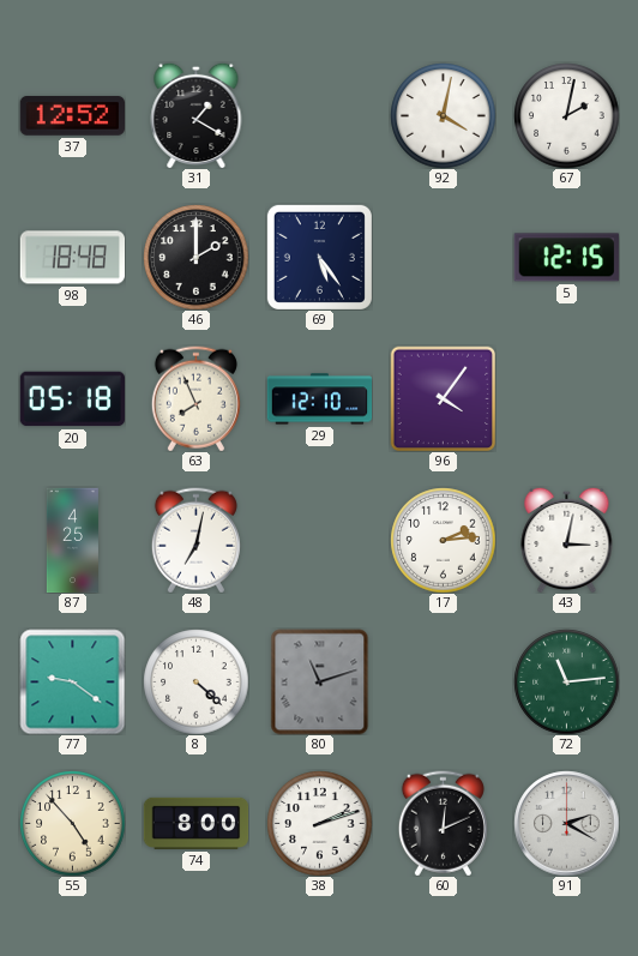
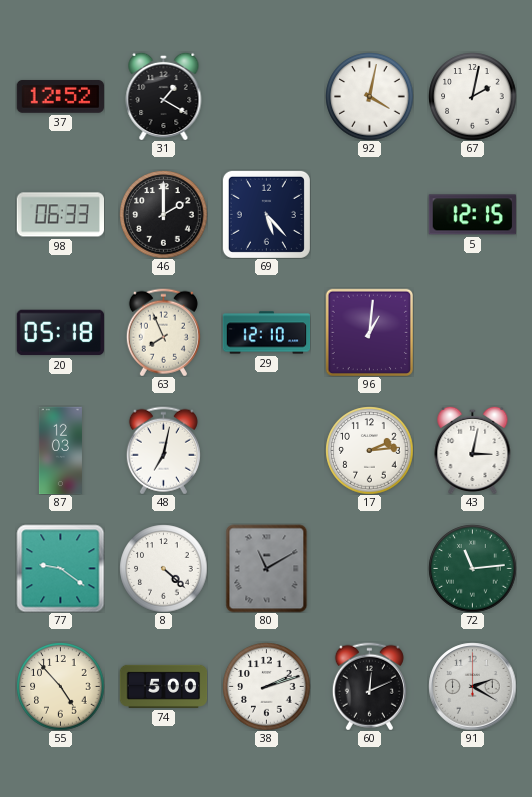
98: 18:48 -> 06:33 (60, 215)
69: 5:24 -> 5:23 (266, 214)
96: 4:06 -> 1:01 (369, 332)
87: 4:25 -> 12:03 (60, 450)
80: 11:12 -> 11:10 (267, 568)
74: 8:00 -> 5:00 (163, 686)
